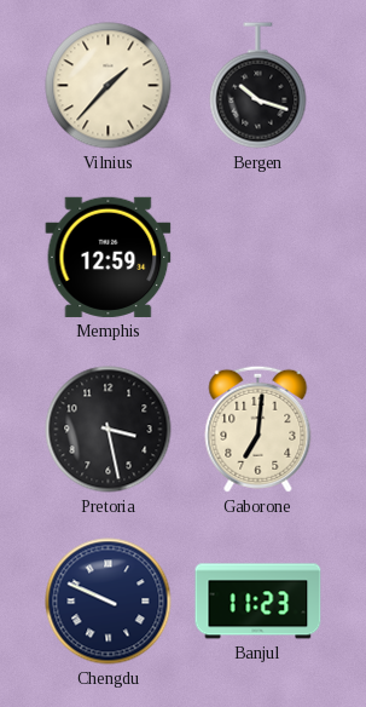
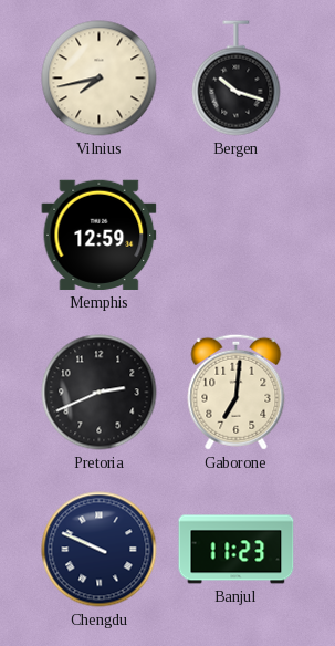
Vilnius: 1:37 -> 7:43 (100, 79)
Pretoria: 3:28 -> 2:41 (100, 393)
